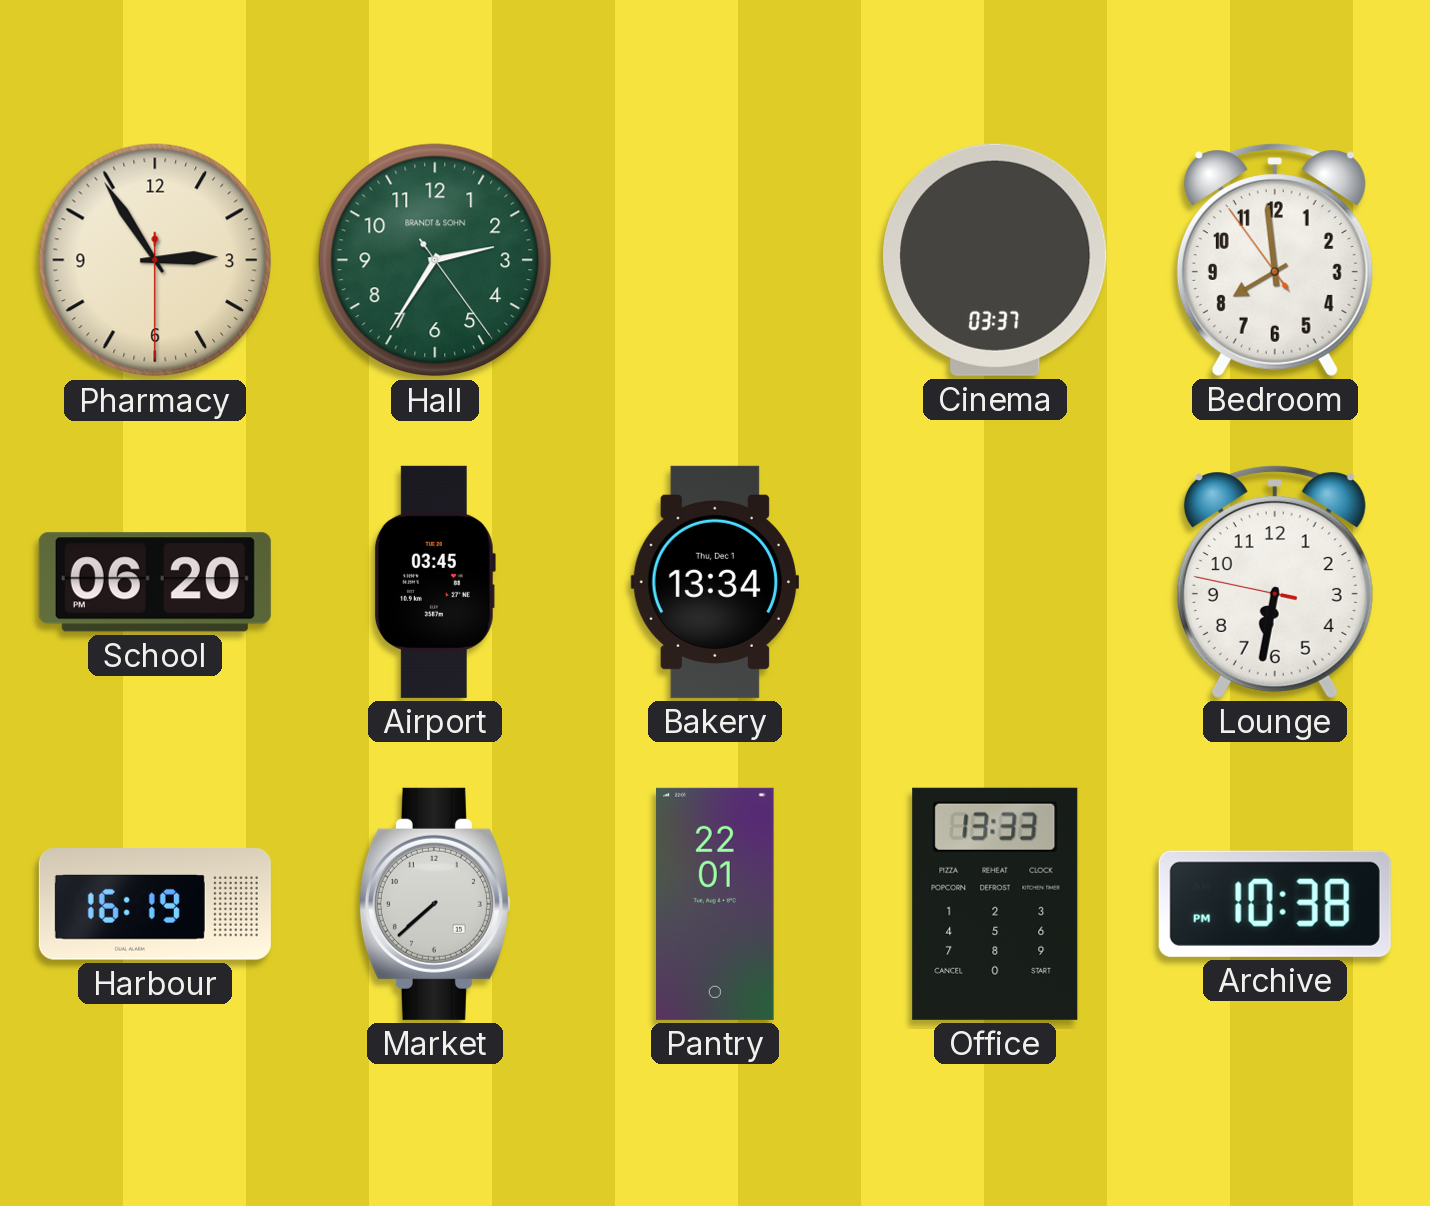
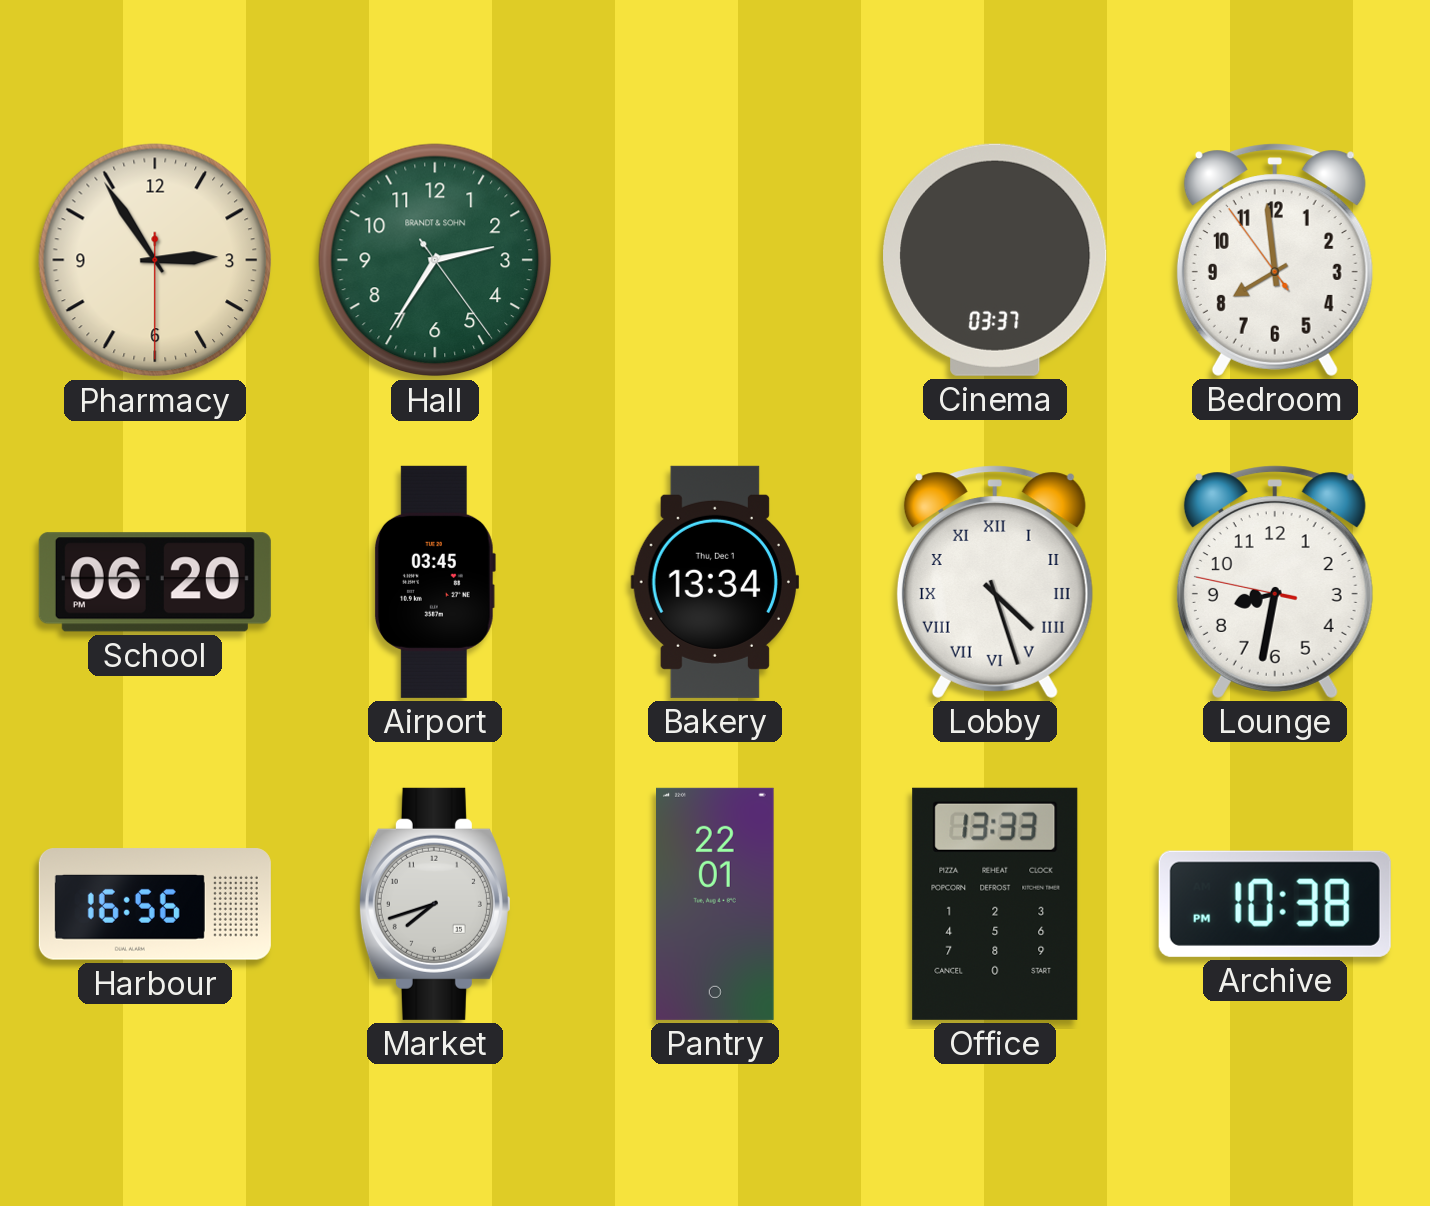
Lobby: none -> 4:27 (995, 582)
Lounge: 6:31 -> 8:31 (1275, 582)
Harbour: 16:19 -> 16:56 (155, 904)
Market: 7:38 -> 7:42 (435, 904)
